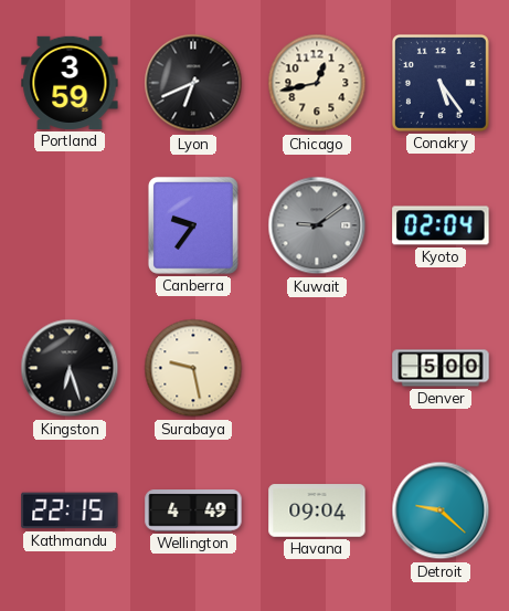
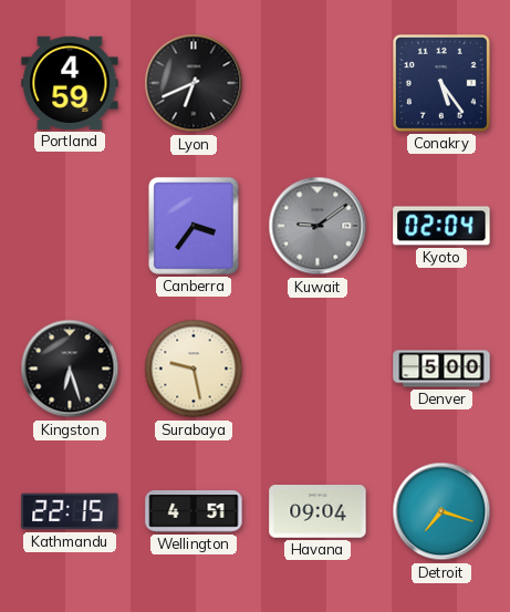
Portland: 3:59 -> 4:59 (70, 83)
Chicago: 12:43 -> none (317, 83)
Canberra: 9:36 -> 3:36 (194, 226)
Wellington: 4:49 -> 4:51 (194, 511)
Detroit: 9:22 -> 7:18 (441, 511)
